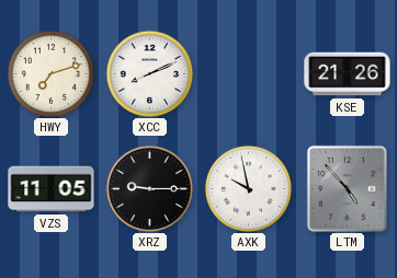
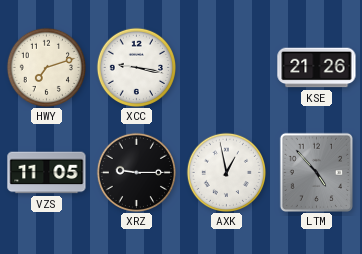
XCC: 8:11 -> 9:17 (136, 67)
AXK: 9:58 -> 12:58 (226, 172)
